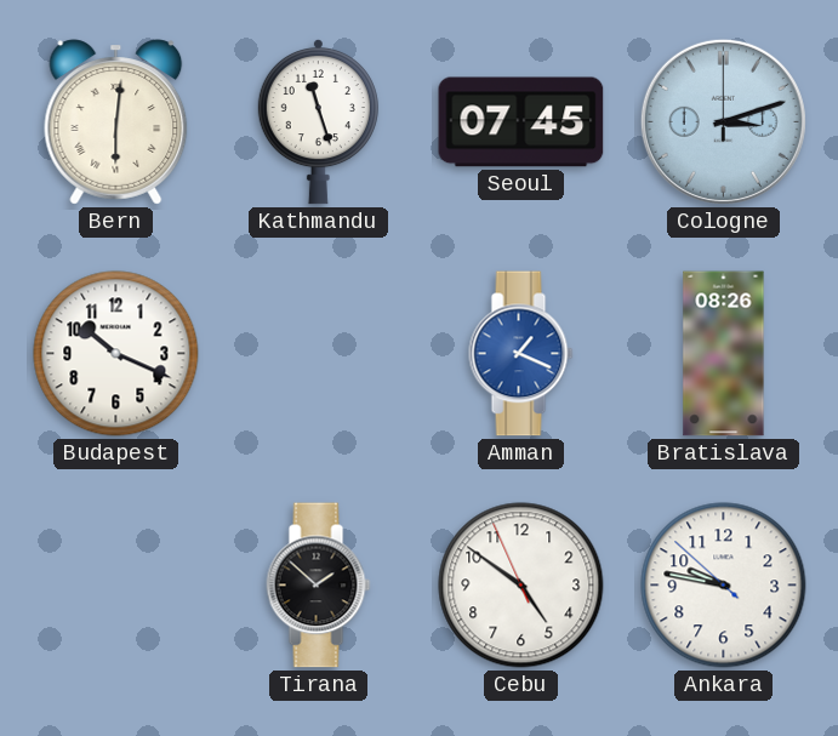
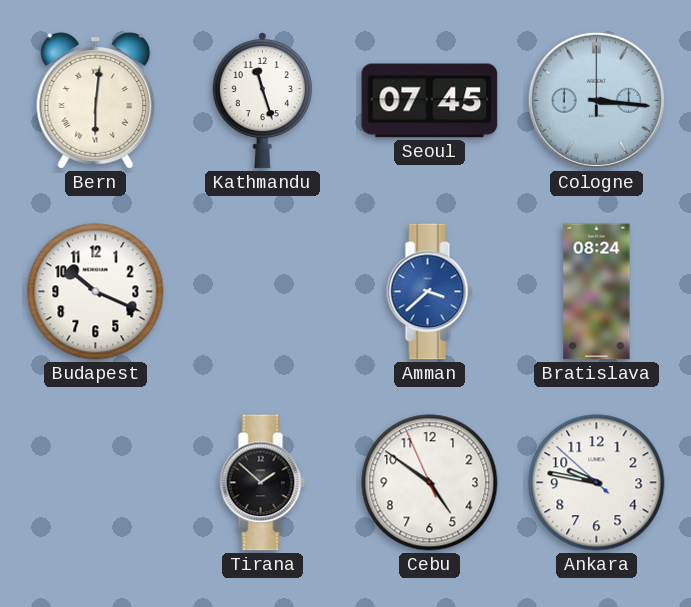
Cologne: 3:12 -> 3:16 (596, 100)
Amman: 1:19 -> 3:38 (430, 292)
Bratislava: 08:26 -> 08:24 (597, 292)
